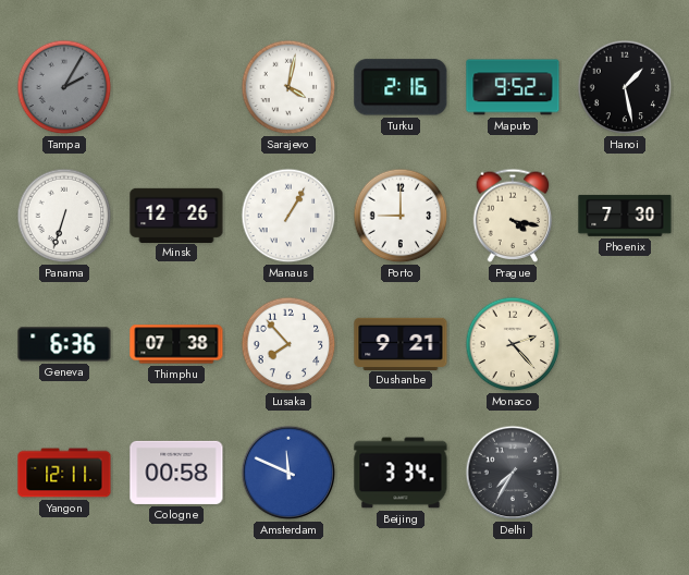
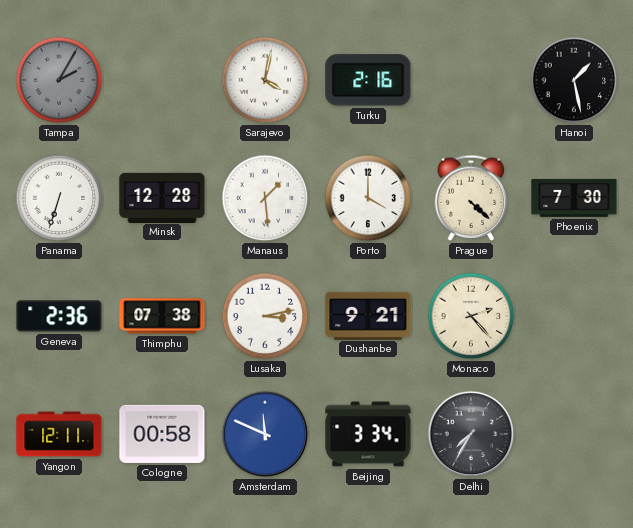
Maputo: 9:52 -> none (513, 87)
Minsk: 12:26 -> 12:28 (162, 197)
Manaus: 1:05 -> 1:29 (265, 198)
Porto: 9:00 -> 4:00 (368, 198)
Prague: 4:17 -> 4:22 (471, 198)
Geneva: 6:36 -> 2:36 (59, 316)
Lusaka: 7:53 -> 3:13 (265, 316)
